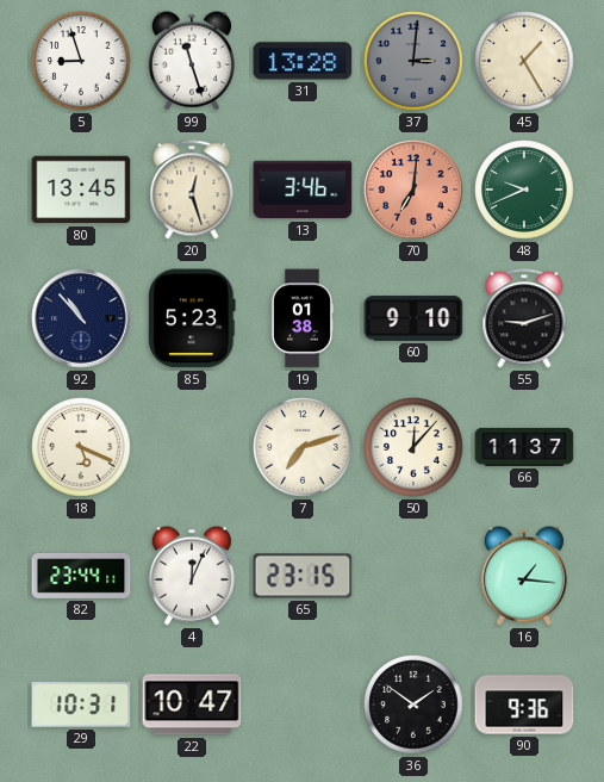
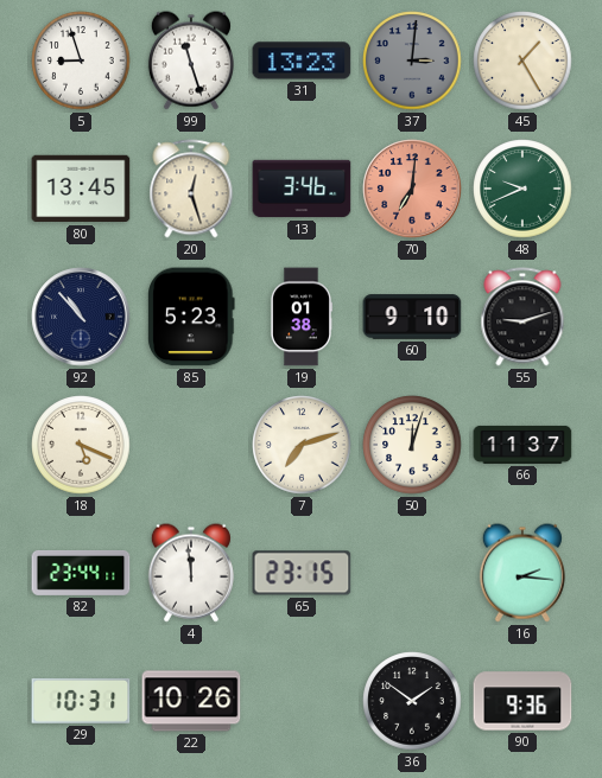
31: 13:28 -> 13:23 (302, 60)
50: 12:07 -> 12:03 (412, 445)
4: 12:04 -> 11:59 (191, 573)
16: 1:16 -> 2:16 (522, 573)
22: 10:47 -> 10:26 (191, 701)
